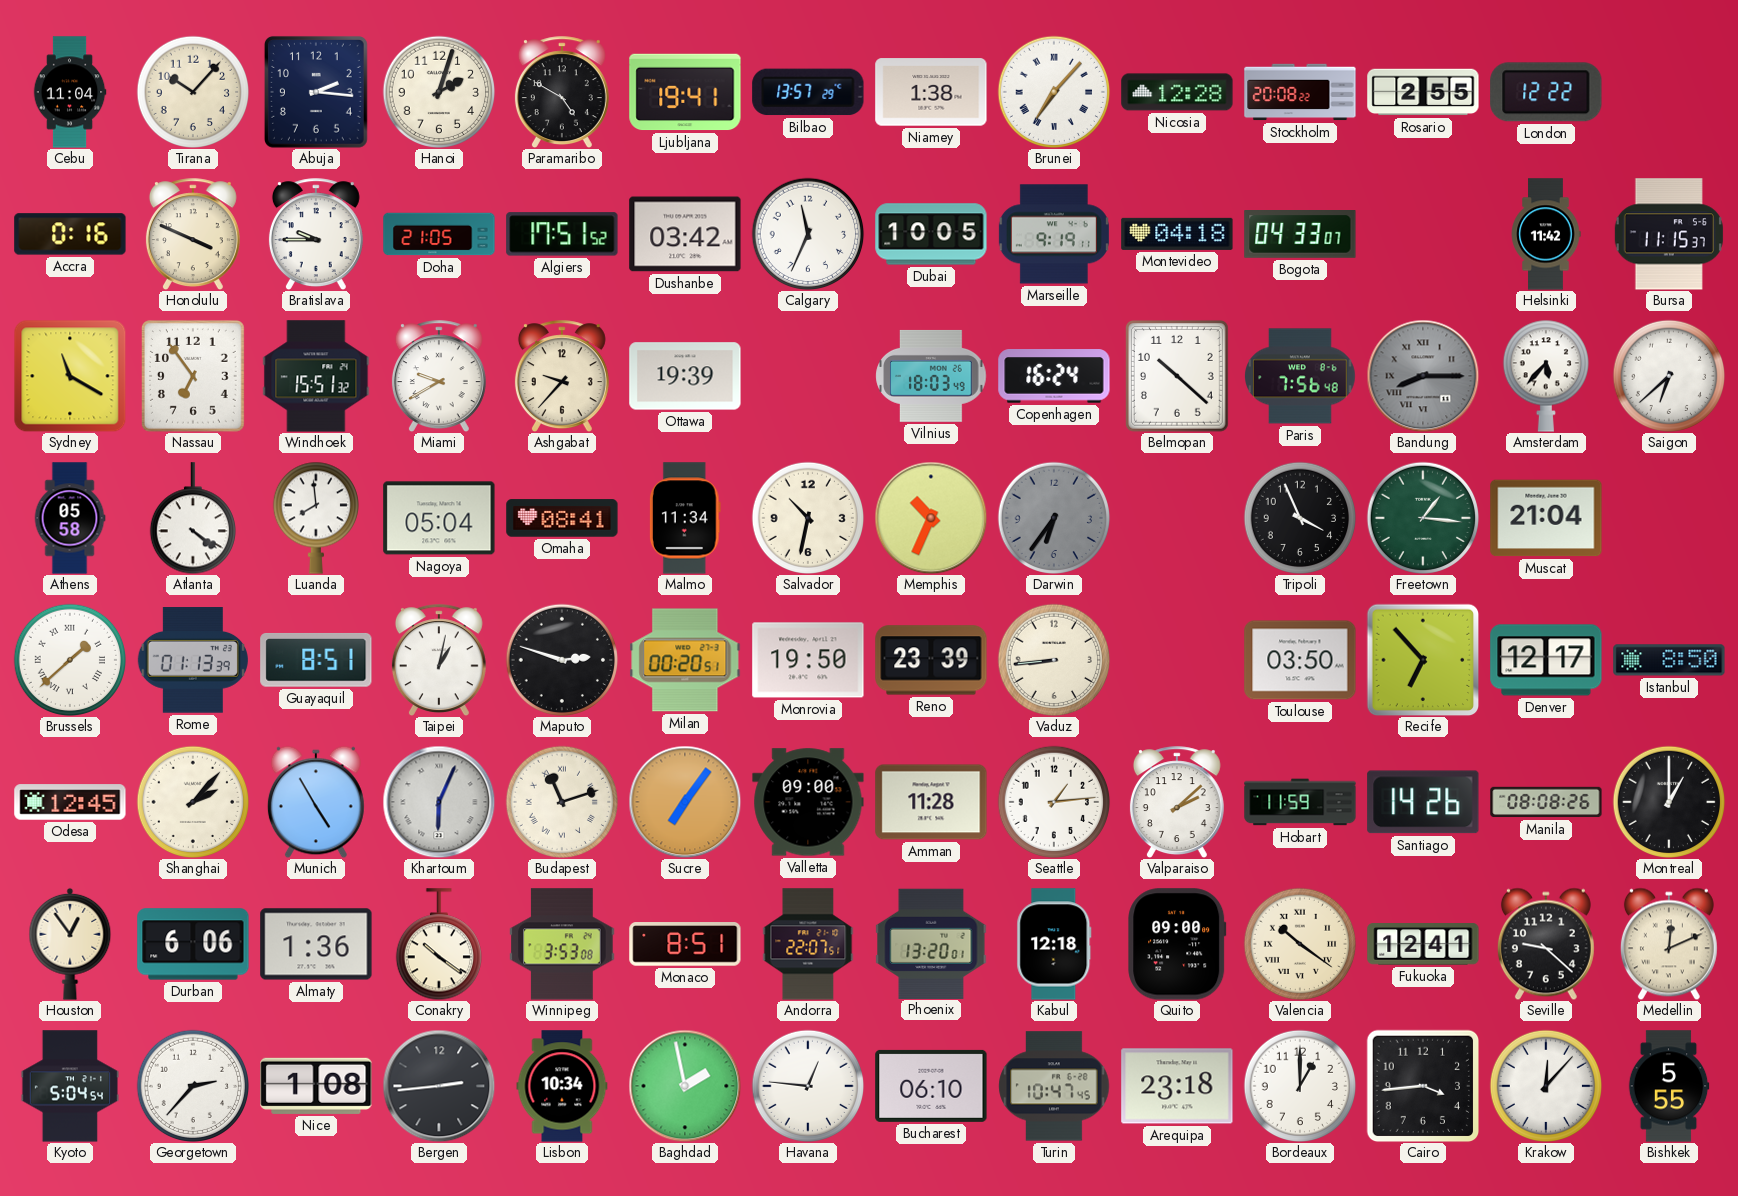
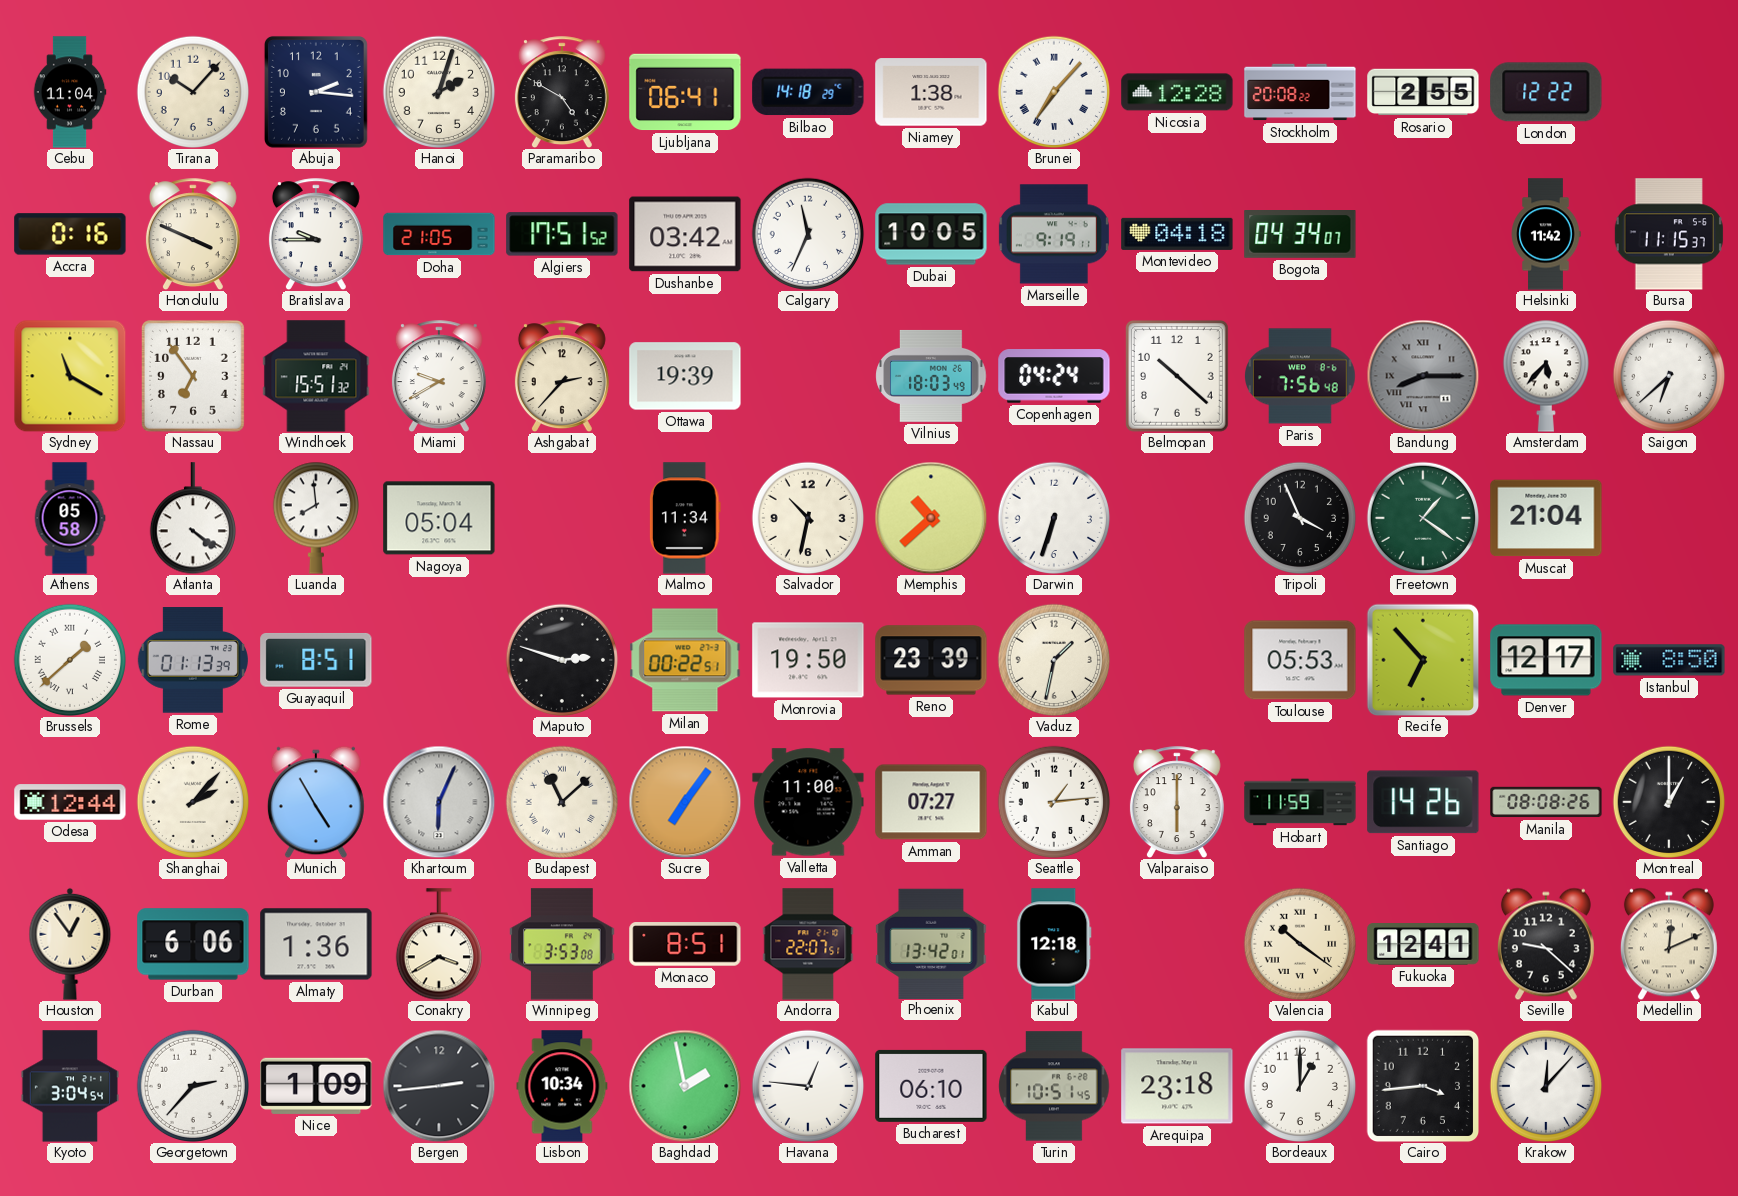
Ljubljana: 19:41 -> 06:41 (685, 92)
Bilbao: 13:57 -> 14:18 (808, 92)
Bogota: 04:33 -> 04:34 (1300, 235)
Ashgabat: 9:37 -> 2:37 (562, 376)
Copenhagen: 16:24 -> 04:24 (1054, 376)
Omaha: 08:41 -> none (562, 518)
Memphis: 10:34 -> 10:38 (931, 518)
Darwin: 6:36 -> 6:33 (1054, 518)
Darwin dial: grey -> white (1054, 518)
Freetown: 1:16 -> 1:21 (1423, 518)
Taipei: 1:02 -> none (439, 660)
Milan: 00:20 -> 00:22 (685, 660)
Vaduz: 8:44 -> 1:32 (1054, 660)
Toulouse: 03:50 -> 05:53 (1300, 660)
Odesa: 12:45 -> 12:44 (70, 802)
Budapest: 11:12 -> 11:08 (562, 802)
Valletta: 09:00 -> 11:00 (808, 802)
Amman: 11:28 -> 07:27 (931, 802)
Valparaiso: 2:08 -> 6:00 (1177, 802)
Conakry: 10:21 -> 3:40 (438, 944)
Phoenix: 13:20 -> 13:42 (931, 943)
Quito: 09:00 -> none (1177, 944)
Kyoto: 5:04 -> 3:04 (69, 1086)
Nice: 1:08 -> 1:09 (316, 1086)
Turin: 10:47 -> 10:51 (1054, 1086)
Bishkek: 5:55 -> none (1669, 1086)
